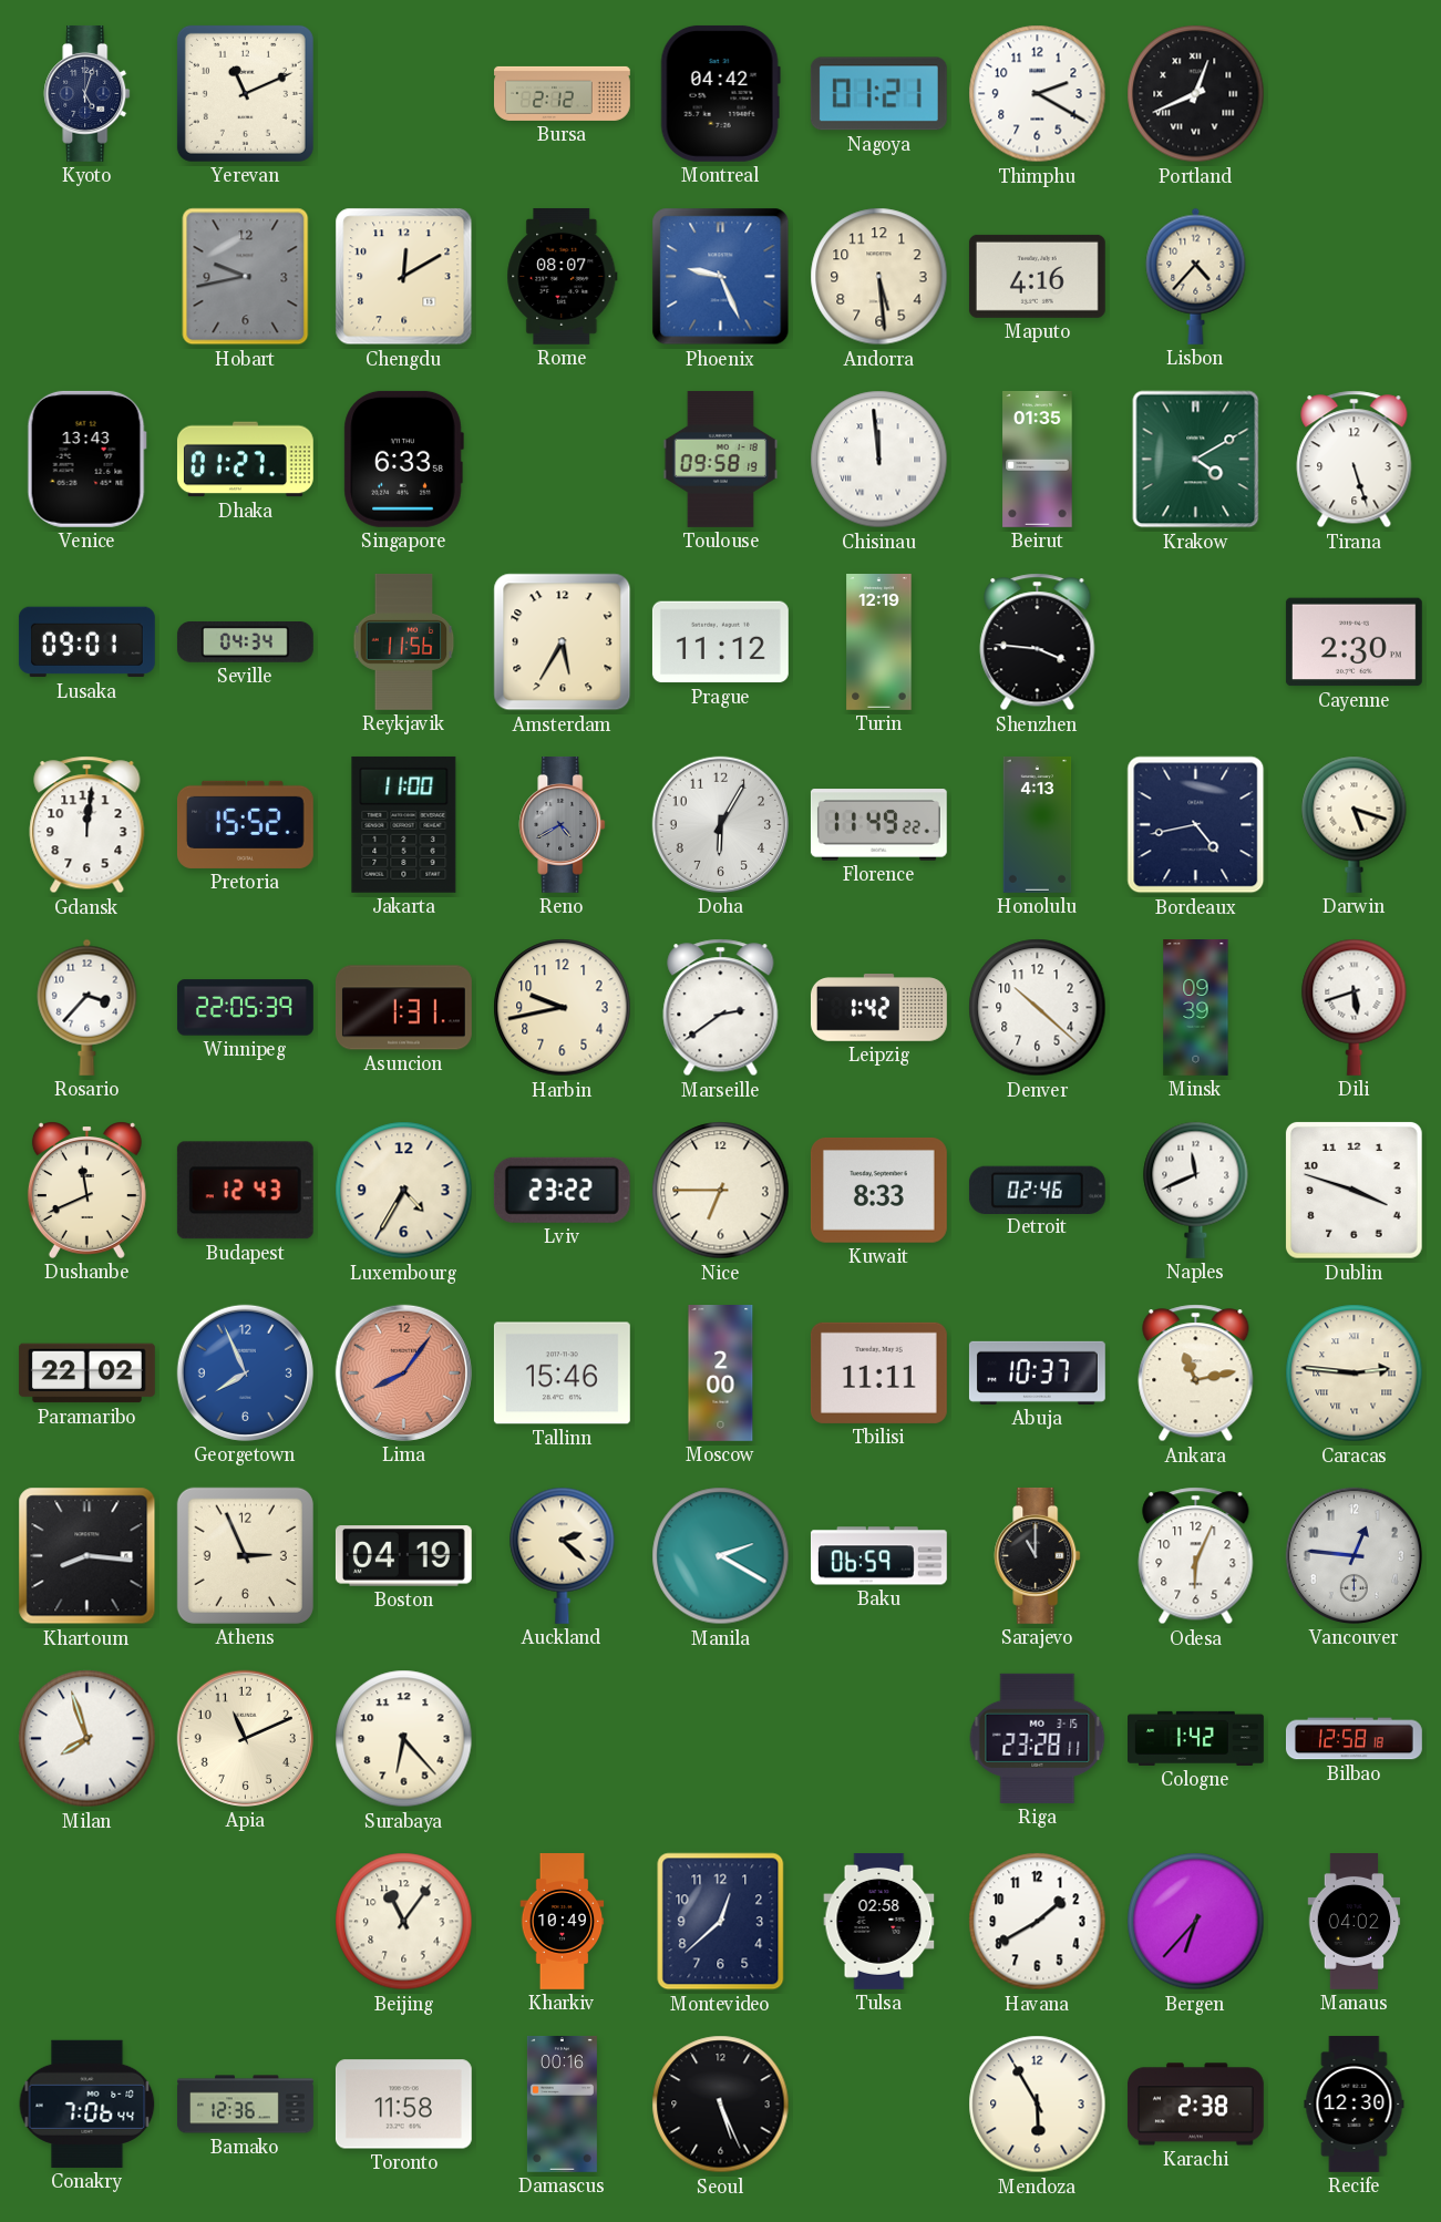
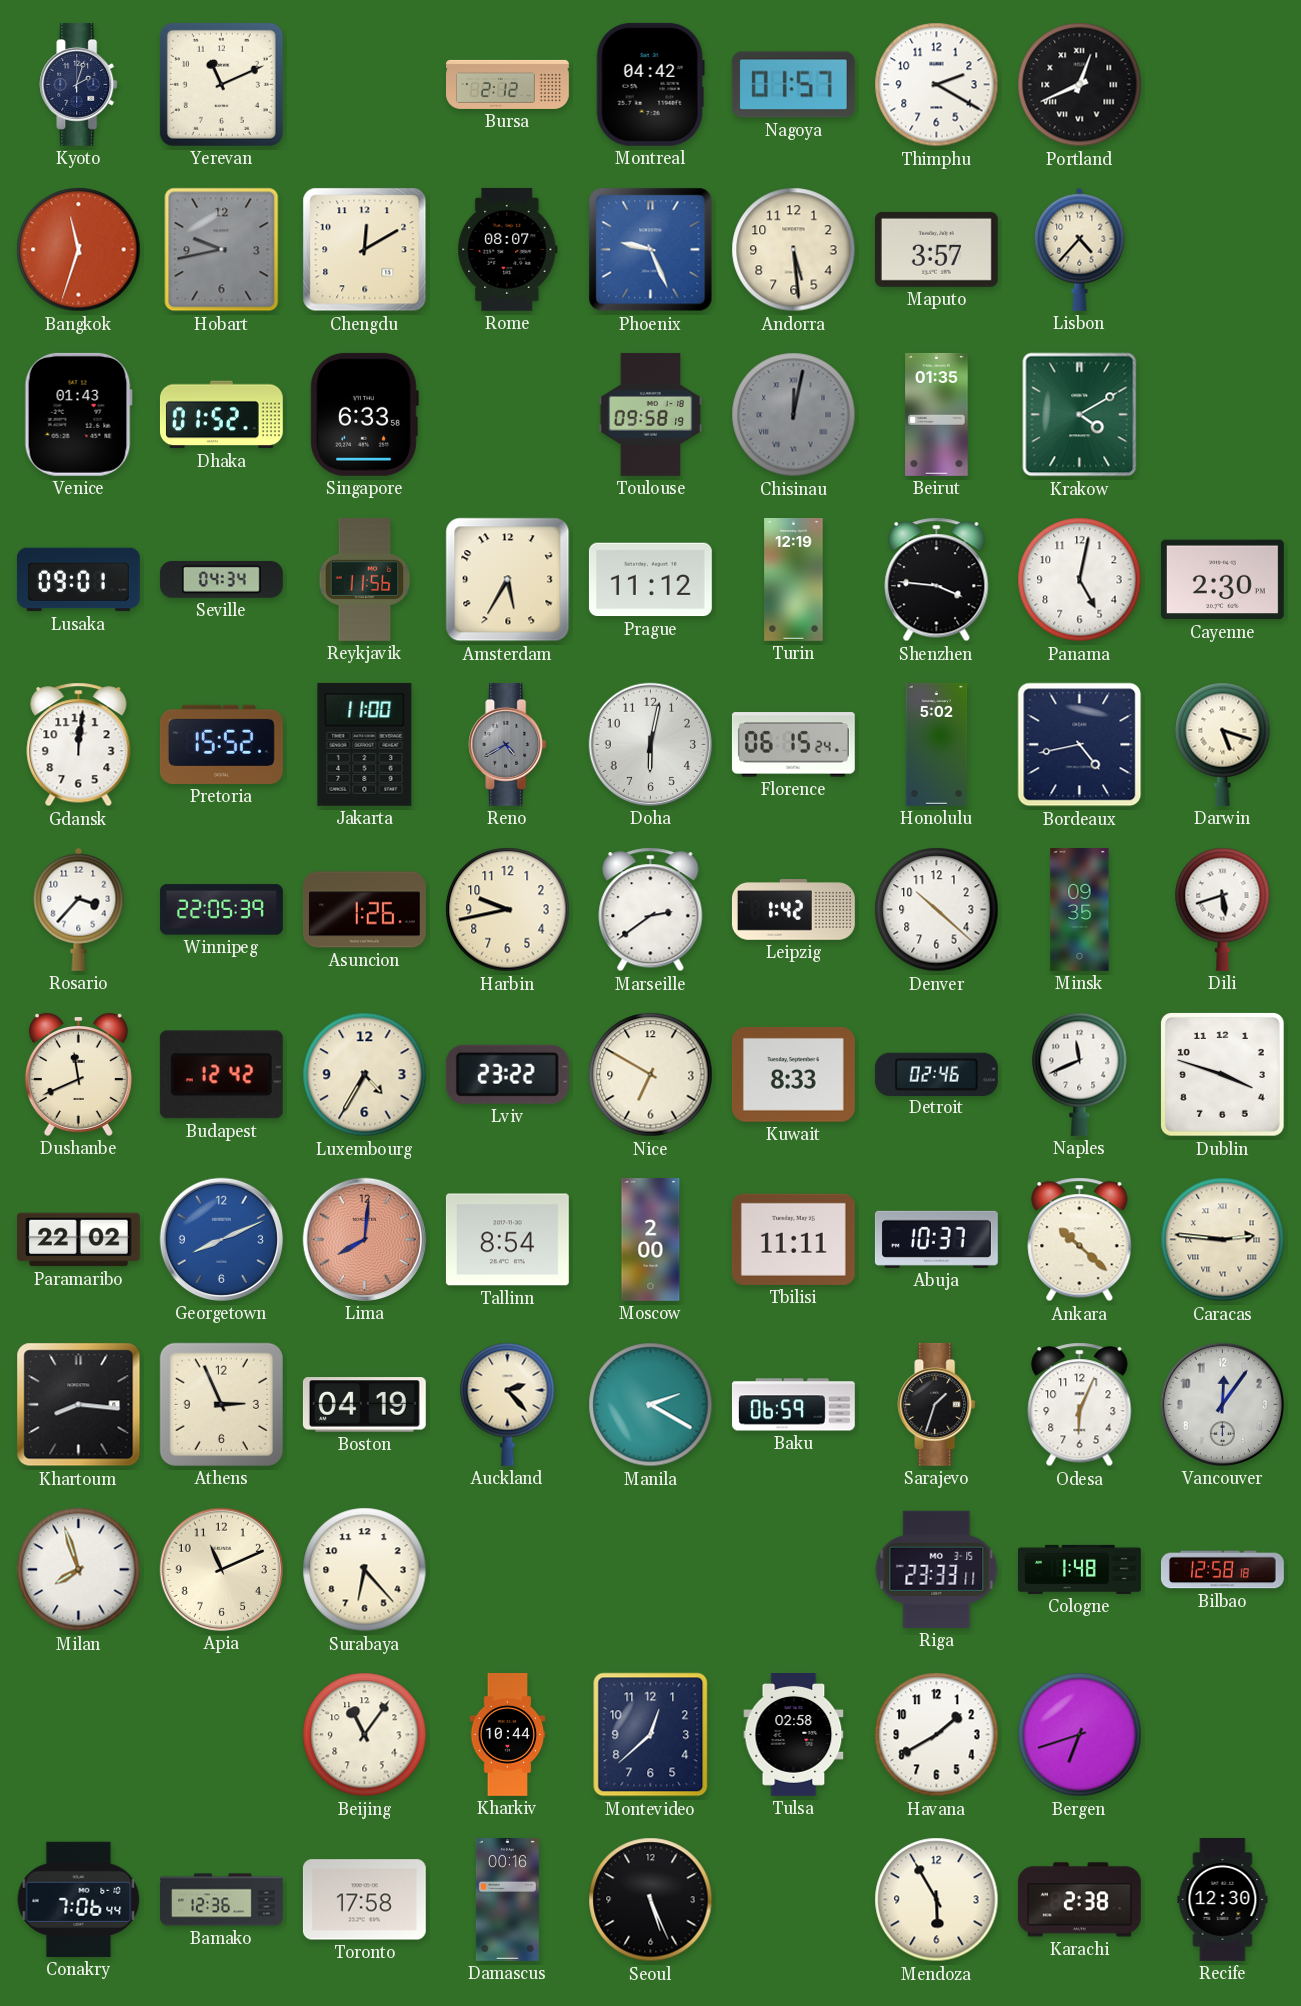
Kyoto: 5:03 -> 2:03 (79, 84)
Nagoya: 01:21 -> 01:57 (793, 85)
Bangkok: none -> 11:33 (79, 250)
Maputo: 4:16 -> 3:57 (936, 249)
Venice: 13:43 -> 01:43 (78, 414)
Dhaka: 01:27 -> 01:52 (221, 415)
Chisinau: 11:59 -> 12:02 (794, 415)
Chisinau dial: white -> grey (794, 415)
Tirana: 5:27 -> none (1355, 460)
Panama: none -> 5:02 (1080, 580)
Doha: 6:05 -> 6:02 (650, 744)
Florence: 11:49 -> 06:15 (793, 745)
Honolulu: 4:13 -> 5:02 (937, 745)
Asuncion: 1:31 -> 1:26 (364, 910)
Minsk: 09:39 -> 09:35 (1080, 910)
Budapest: 12:43 -> 12:42 (221, 1075)
Nice: 6:45 -> 6:50 (651, 1075)
Georgetown: 7:56 -> 8:11 (221, 1239)
Lima: 8:06 -> 8:01 (364, 1239)
Tallinn: 15:46 -> 8:54 (507, 1240)
Ankara: 11:13 -> 10:22 (1080, 1240)
Auckland: 2:22 -> 2:23 (508, 1404)
Sarajevo: 11:00 -> 1:33 (937, 1404)
Vancouver: 12:46 -> 12:06 (1222, 1404)
Riga: 23:28 -> 23:33 (937, 1569)
Cologne: 1:42 -> 1:48 (1080, 1569)
Kharkiv: 10:49 -> 10:44 (508, 1735)
Bergen: 6:37 -> 6:42 (1080, 1735)
Manaus: 04:02 -> none (1355, 1922)
Toronto: 11:58 -> 17:58 (364, 1900)
